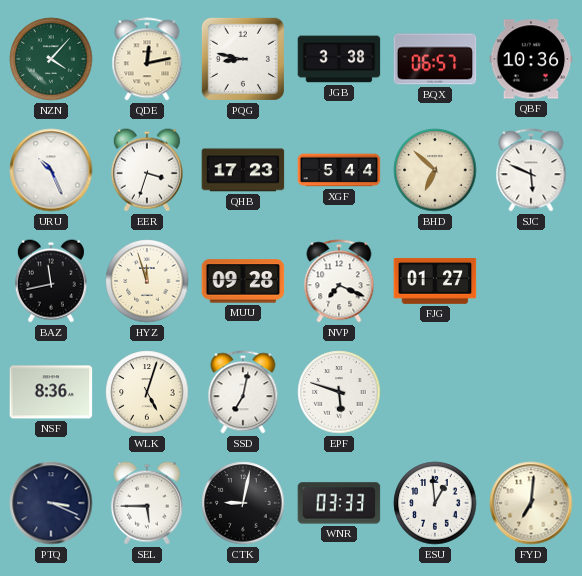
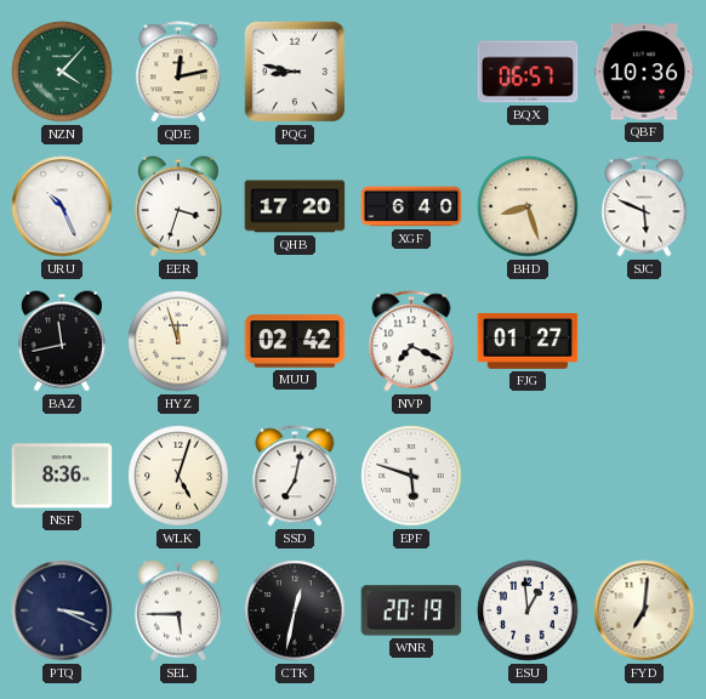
JGB: 3:38 -> none (339, 59)
QHB: 17:23 -> 17:20 (295, 206)
XGF: 5:44 -> 6:40 (411, 206)
BHD: 6:52 -> 8:27 (528, 206)
MUU: 09:28 -> 02:42 (295, 341)
CTK: 9:02 -> 12:32 (295, 610)
WNR: 03:33 -> 20:19 (411, 610)
